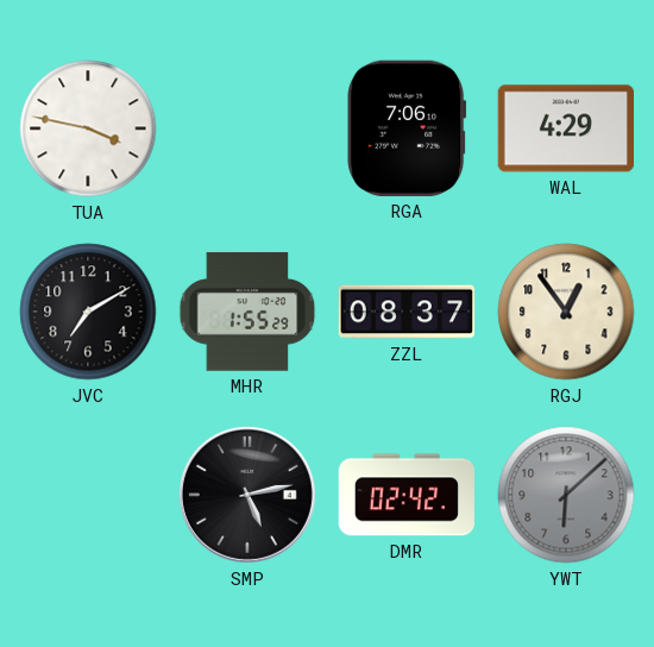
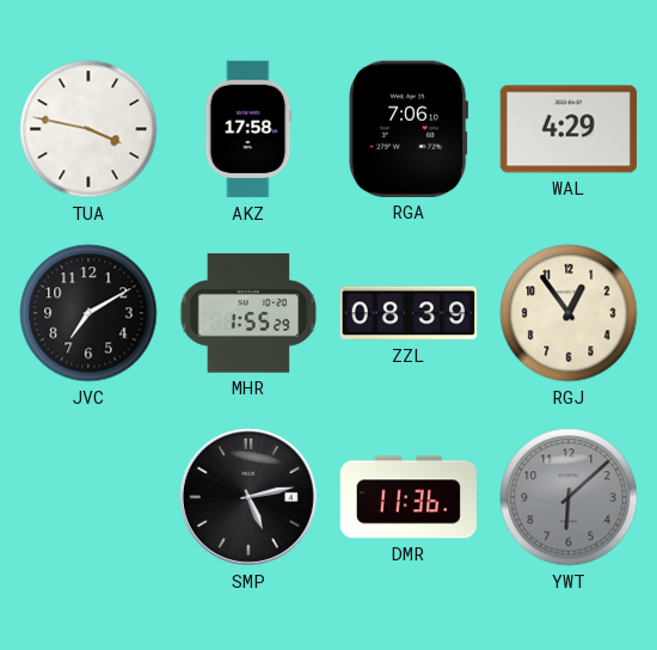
AKZ: none -> 17:58 (248, 129)
ZZL: 08:37 -> 08:39 (409, 313)
DMR: 02:42 -> 11:36 (407, 497)
